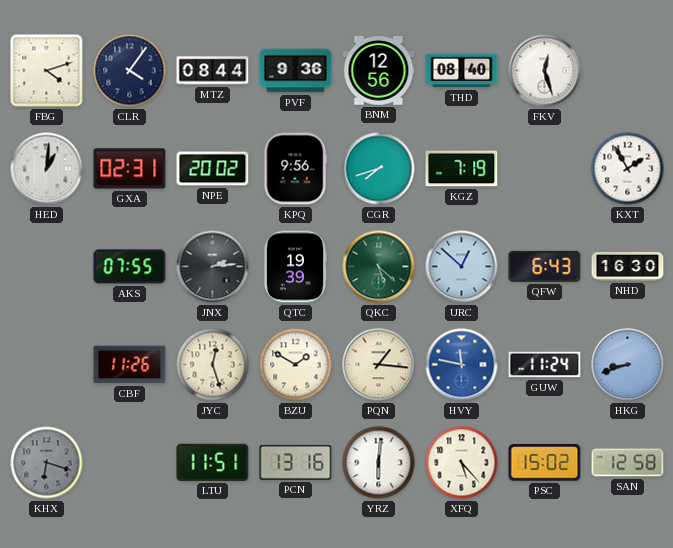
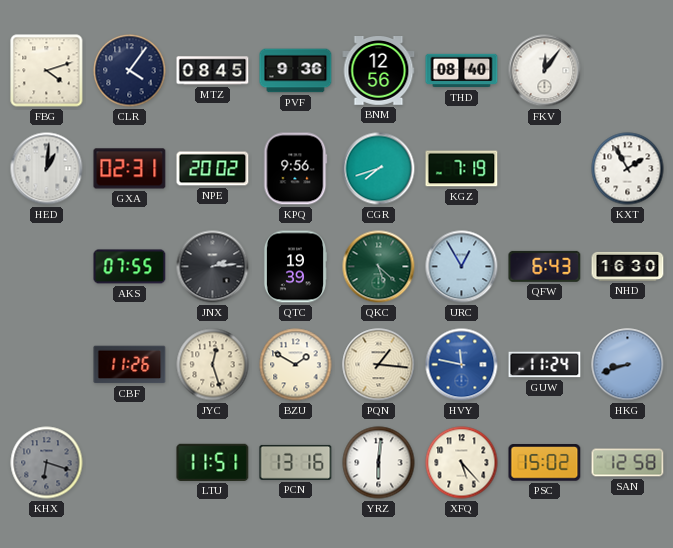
MTZ: 08:44 -> 08:45 (213, 71)
FKV: 12:27 -> 12:06 (545, 71)
URC: 12:52 -> 12:55 (462, 267)
